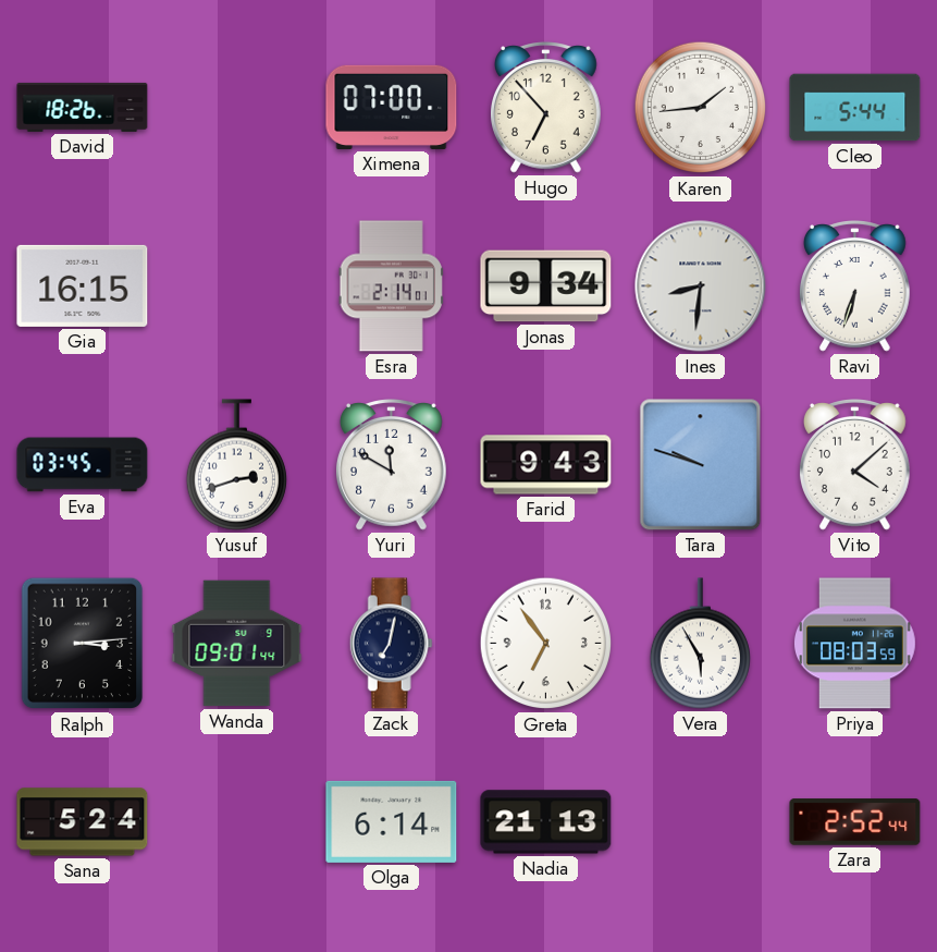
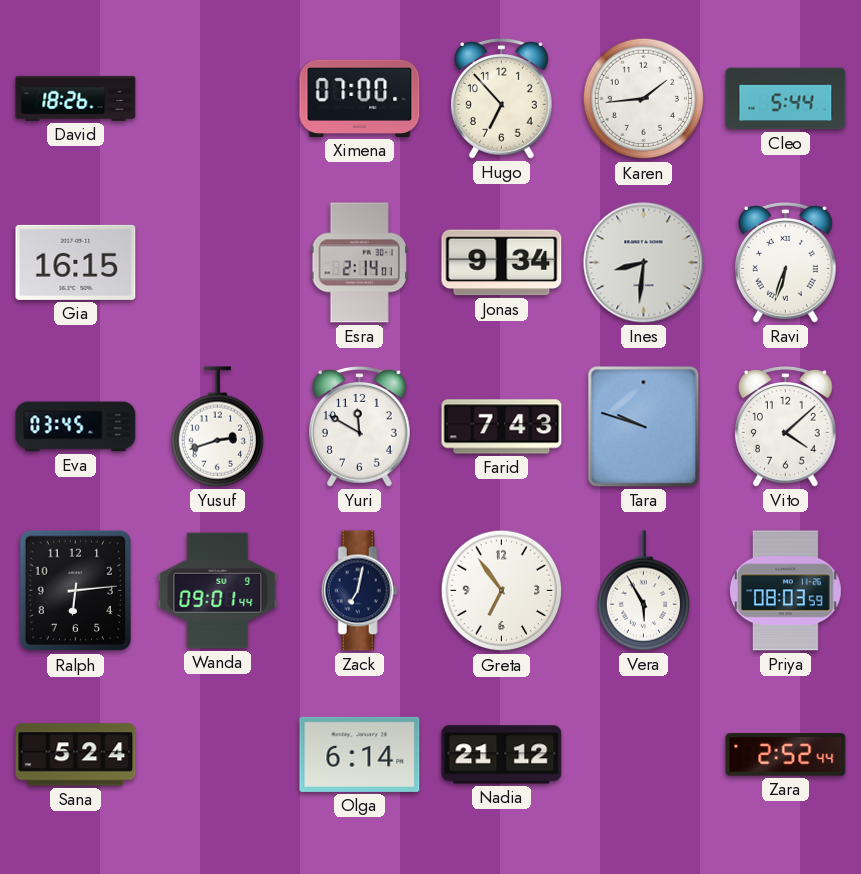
Farid: 9:43 -> 7:43 (502, 427)
Ralph: 3:14 -> 6:14 (76, 591)
Nadia: 21:13 -> 21:12 (502, 755)
